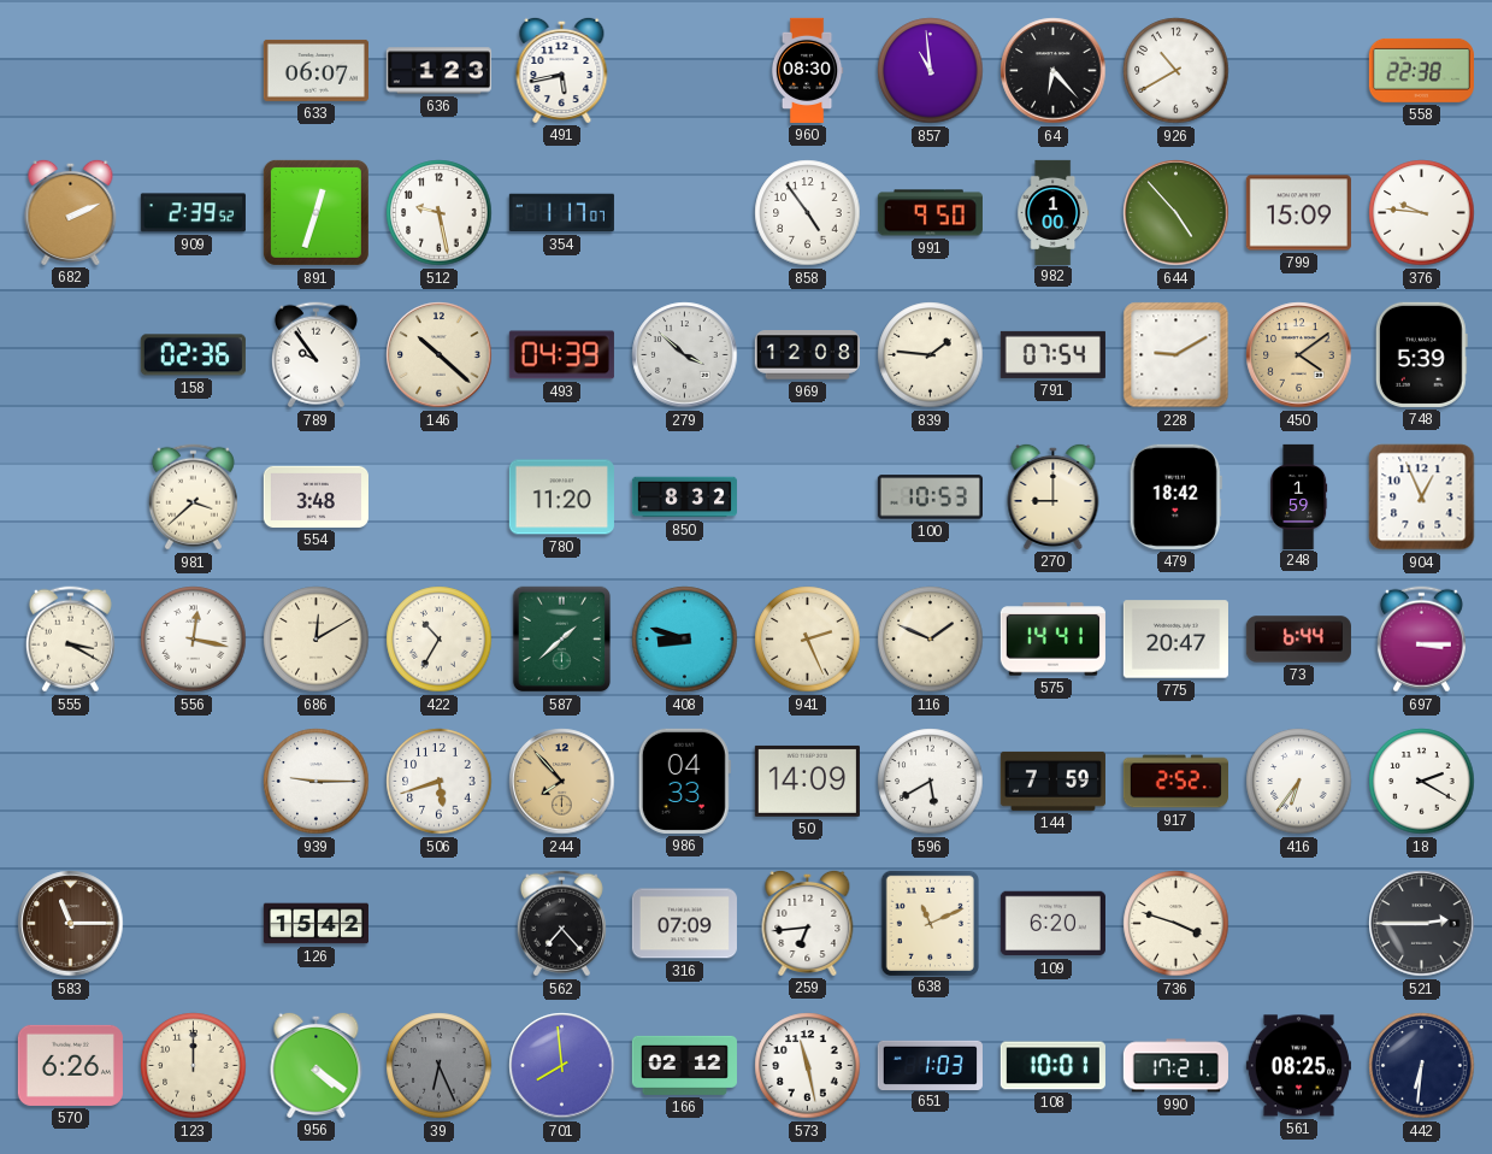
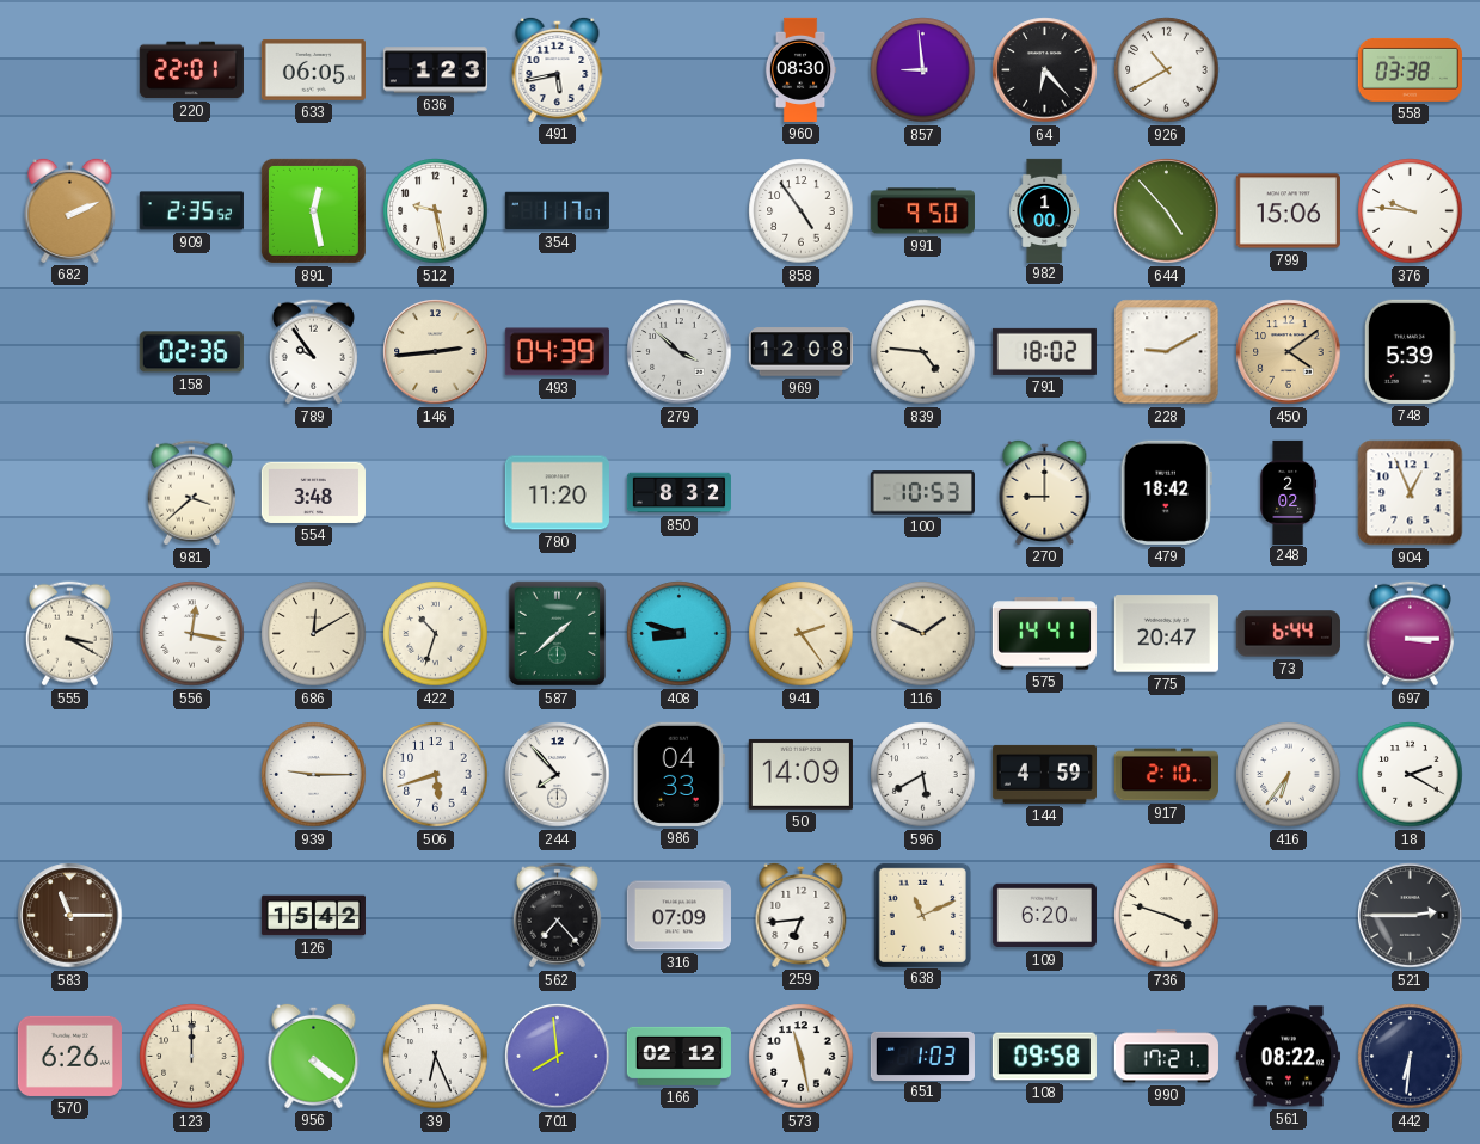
220: none -> 22:01 (191, 70)
633: 06:07 -> 06:05 (313, 69)
857: 10:59 -> 8:59 (923, 70)
558: 22:38 -> 03:38 (1410, 69)
909: 2:39 -> 2:35 (191, 211)
891: 12:33 -> 12:28 (313, 210)
799: 15:09 -> 15:06 (1288, 211)
146: 10:22 -> 2:44 (436, 352)
839: 1:46 -> 4:46 (923, 352)
791: 07:54 -> 18:02 (1044, 351)
248: 1:59 -> 2:02 (1289, 492)
422: 10:35 -> 10:33 (436, 634)
941: 2:26 -> 2:24 (802, 634)
244 dial: champagne -> white (558, 775)
144: 7:59 -> 4:59 (1044, 774)
917: 2:52 -> 2:10 (1166, 775)
39 dial: grey -> white (436, 1057)
108: 10:01 -> 09:58 (1044, 1057)
561: 08:25 -> 08:22 (1288, 1057)
